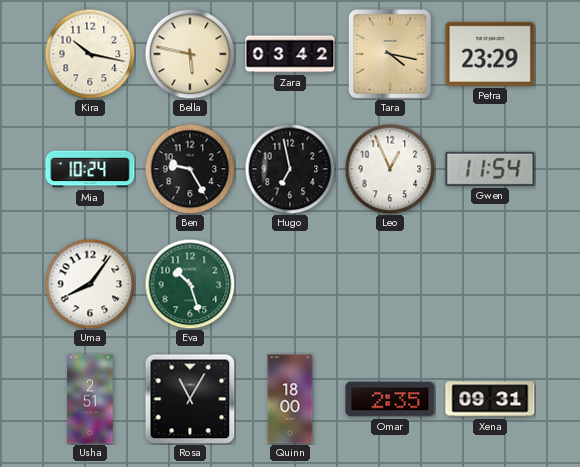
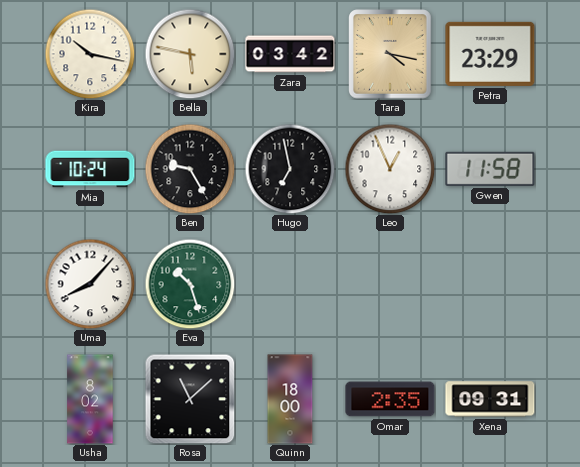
Gwen: 11:54 -> 11:58 (490, 169)
Uma: 8:06 -> 8:07 (90, 284)
Usha: 2:51 -> 8:02 (90, 399)
Rosa: 11:05 -> 11:08 (190, 399)
